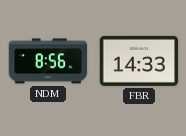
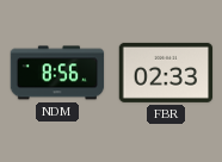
FBR: 14:33 -> 02:33 (166, 73)
